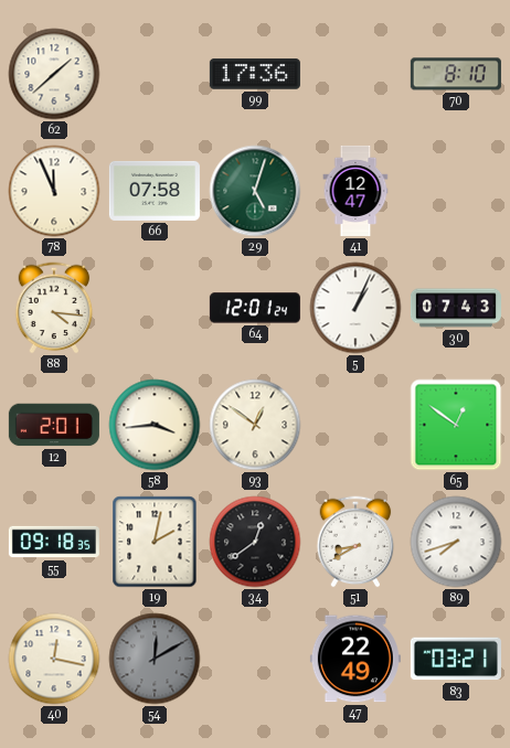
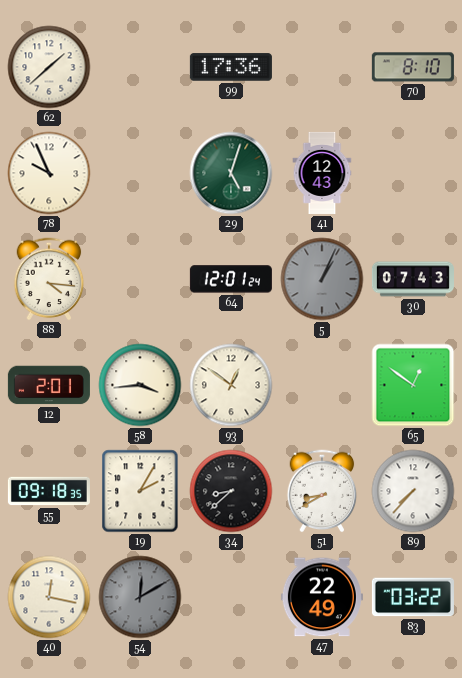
78: 11:56 -> 9:56 (49, 173)
66: 07:58 -> none (155, 191)
41: 12:47 -> 12:43 (322, 173)
5 dial: white -> grey (322, 279)
19: 2:02 -> 2:05 (140, 491)
34: 12:39 -> 8:38 (231, 491)
89: 7:42 -> 7:37 (413, 491)
83: 03:21 -> 03:22 (413, 597)
